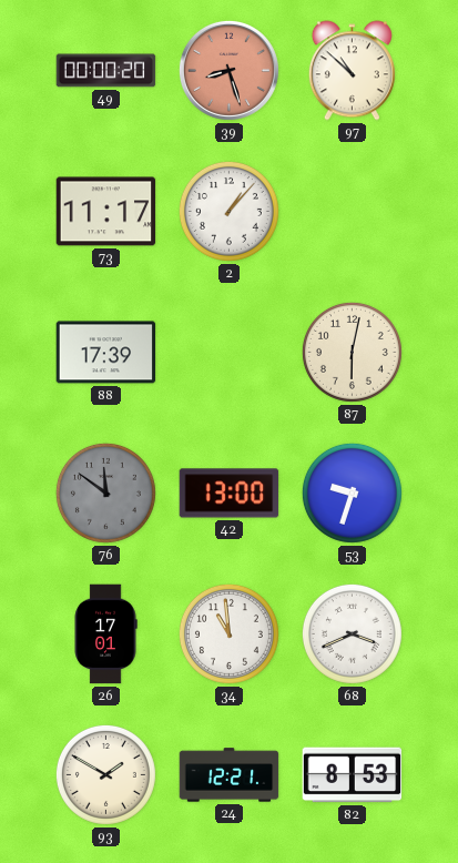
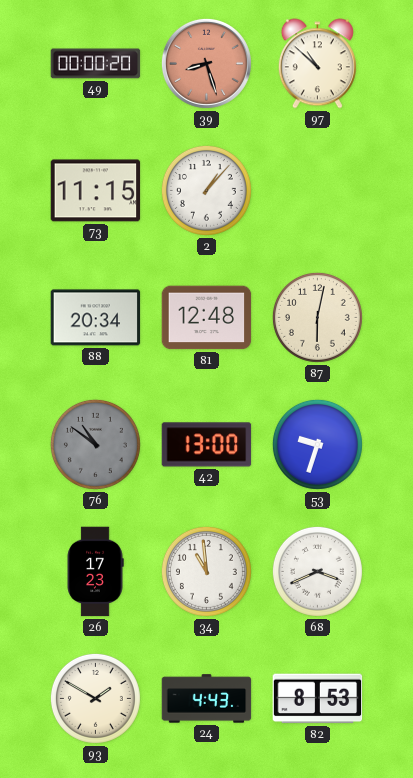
73: 11:17 -> 11:15 (96, 191)
88: 17:39 -> 20:34 (96, 318)
81: none -> 12:48 (207, 318)
76: 11:51 -> 10:51 (95, 444)
26: 17:01 -> 17:23 (95, 572)
24: 12:21 -> 4:43 (207, 699)
